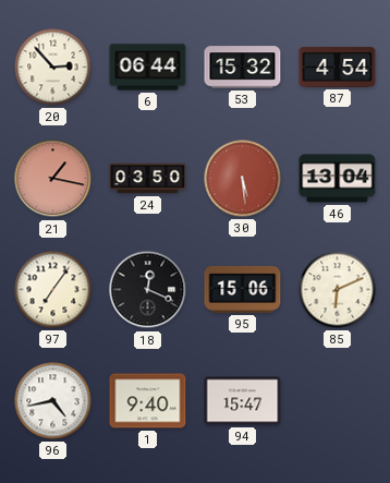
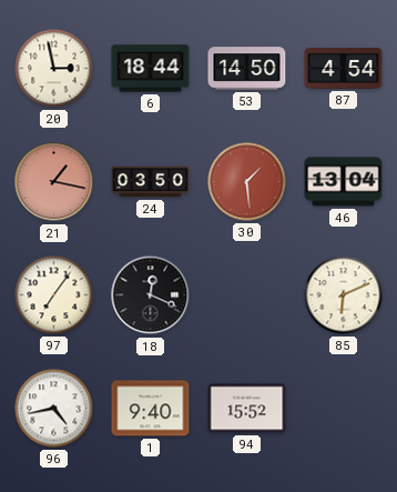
20: 2:53 -> 2:58 (54, 69)
6: 06:44 -> 18:44 (151, 69)
53: 15:32 -> 14:50 (247, 69)
30: 5:29 -> 1:29 (247, 182)
95: 15:06 -> none (243, 289)
94: 15:47 -> 15:52 (247, 409)
